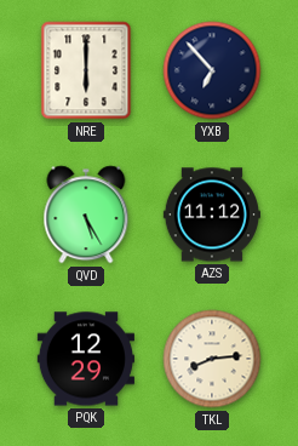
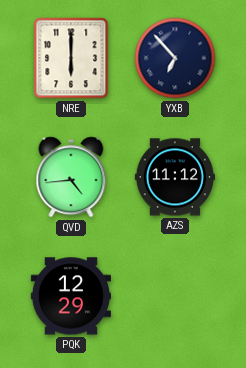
QVD: 5:25 -> 4:44 (71, 177)
TKL: 8:14 -> none (212, 359)
